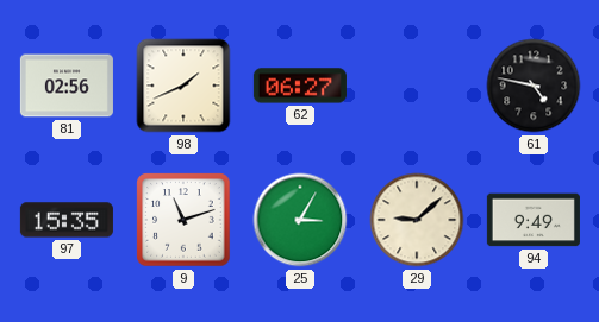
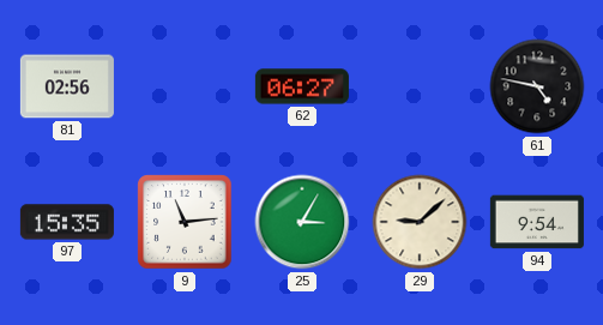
98: 1:41 -> none (183, 86)
9: 11:12 -> 11:14 (185, 222)
94: 9:49 -> 9:54 (537, 222)
